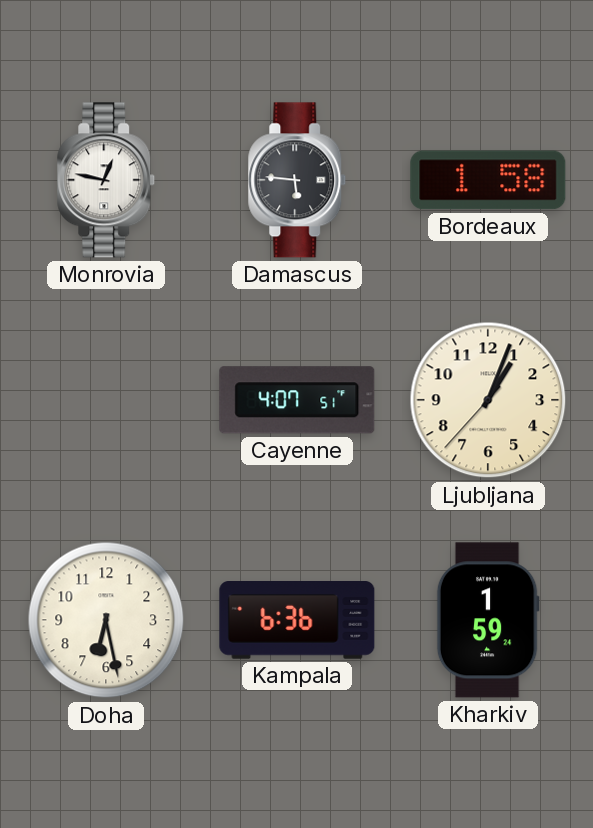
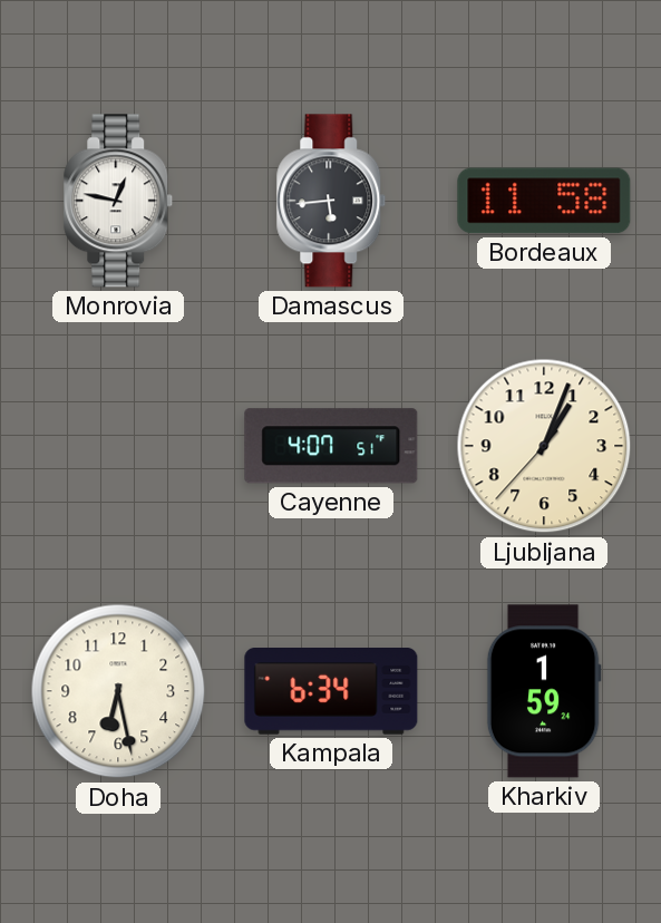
Damascus: 5:46 -> 5:44 (331, 201)
Bordeaux: 1:58 -> 11:58 (544, 201)
Kampala: 6:36 -> 6:34 (331, 692)
